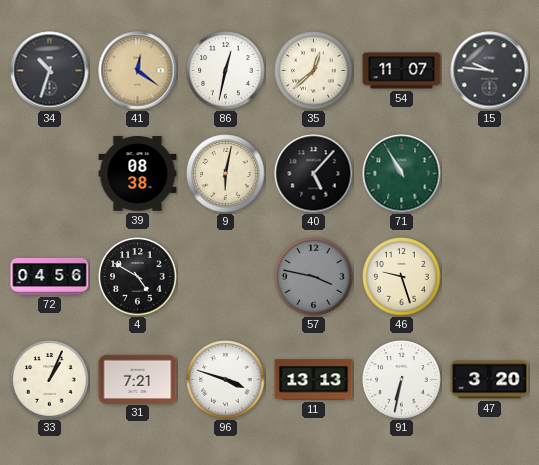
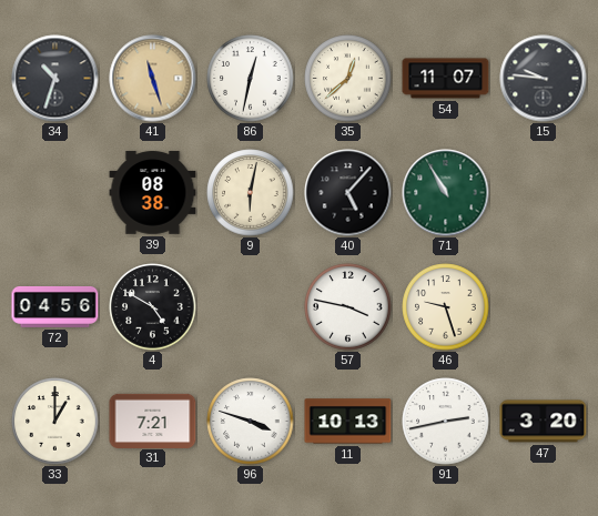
41: 12:21 -> 11:27 (153, 79)
57 dial: grey -> white (348, 307)
33: 1:04 -> 1:00 (55, 422)
11: 13:13 -> 10:13 (348, 422)
91: 6:32 -> 2:43 (446, 422)
